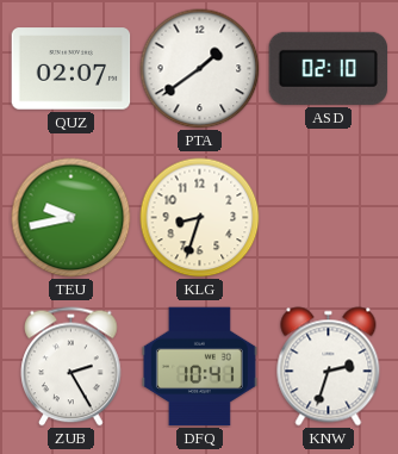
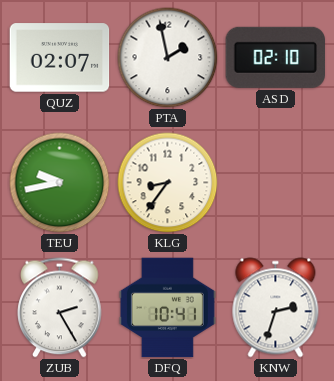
PTA: 1:39 -> 1:58 (168, 58)
KLG: 8:33 -> 8:36 (168, 183)
